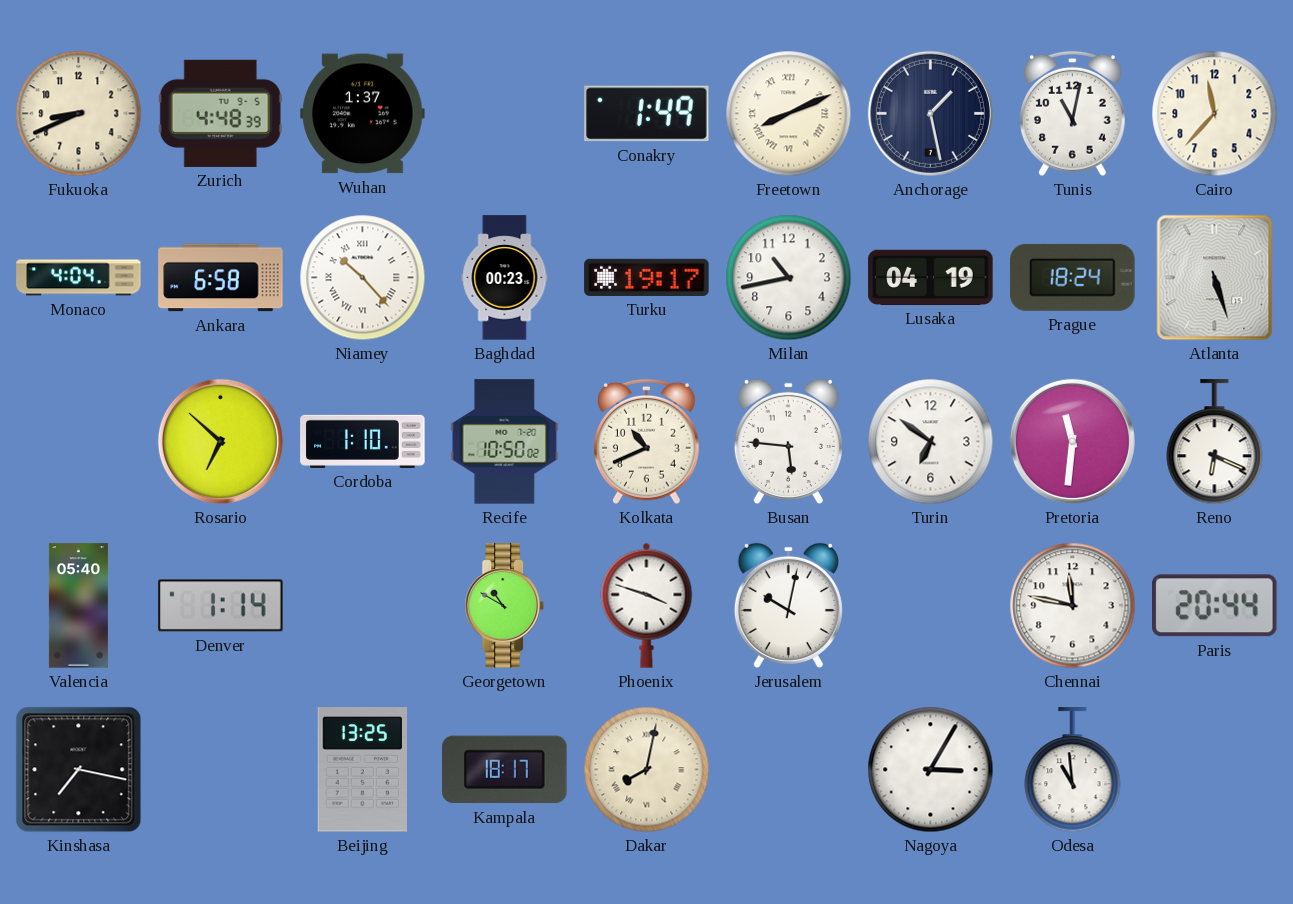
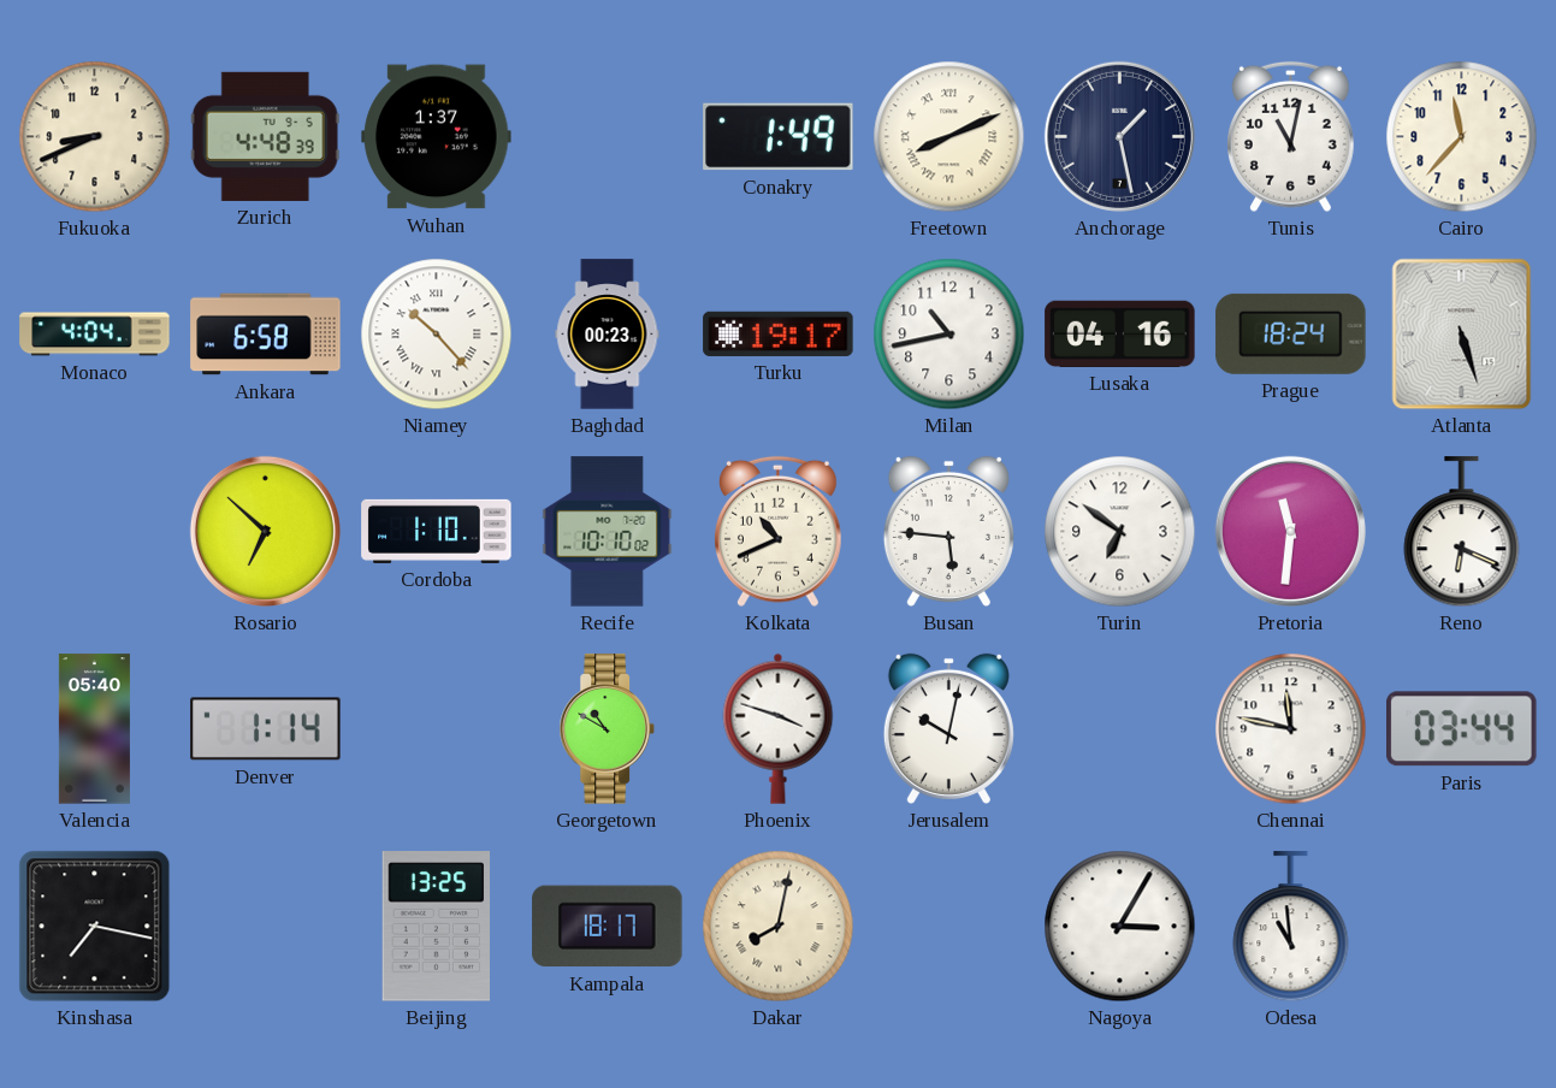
Lusaka: 04:19 -> 04:16 (1120, 333)
Recife: 10:50 -> 10:10 (608, 532)
Paris: 20:44 -> 03:44 (1462, 729)
